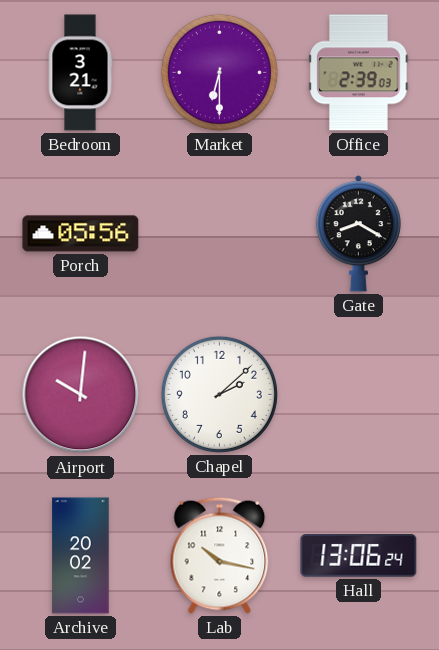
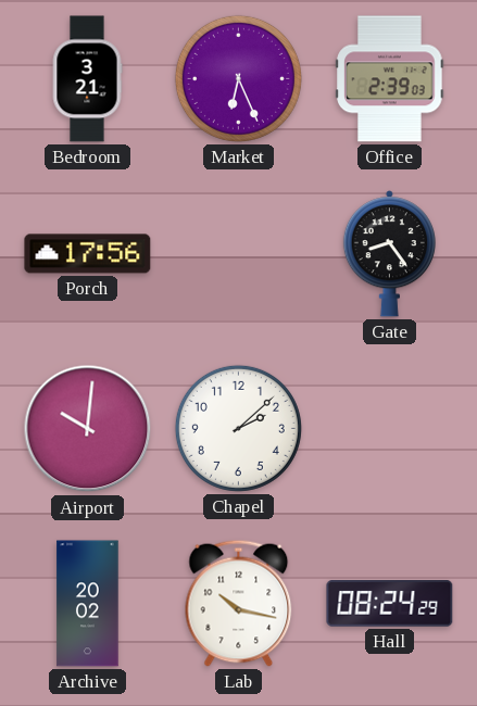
Market: 6:30 -> 6:26 (238, 78)
Porch: 05:56 -> 17:56 (88, 254)
Gate: 8:20 -> 8:24 (389, 254)
Hall: 13:06 -> 08:24 (390, 604)
